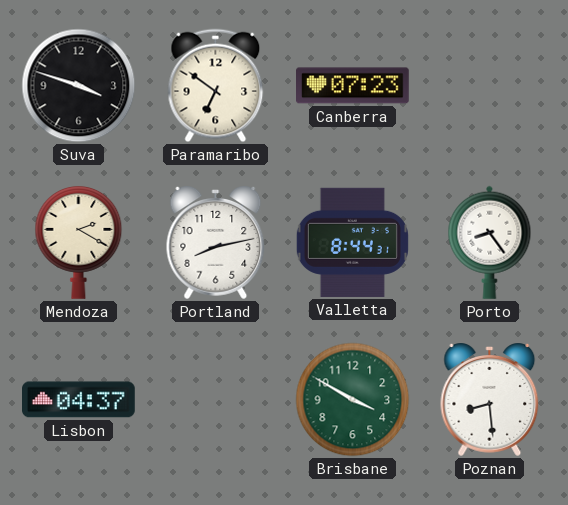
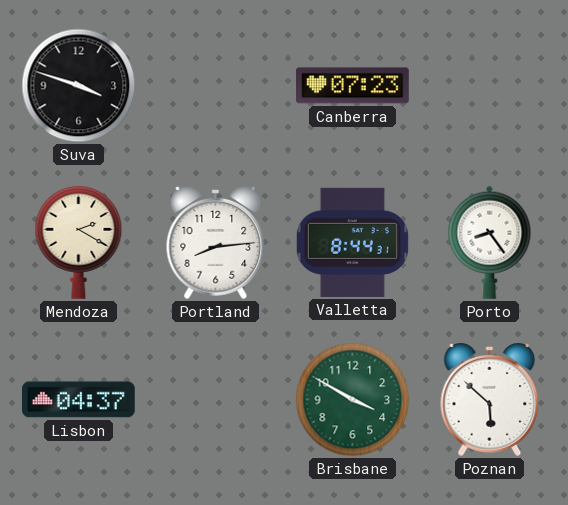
Paramaribo: 6:51 -> none (216, 86)
Portland: 8:13 -> 8:14 (216, 242)
Poznan: 8:29 -> 5:52 (490, 399)
